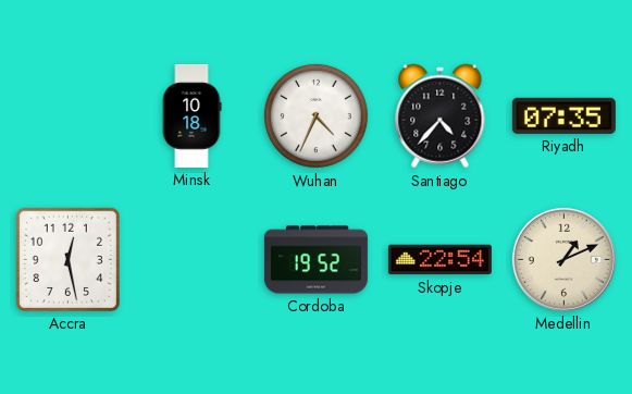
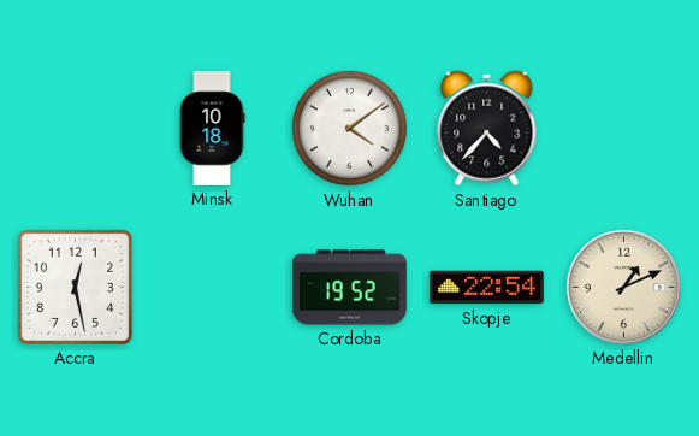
Wuhan: 4:34 -> 4:09 (349, 128)
Riyadh: 07:35 -> none (563, 115)
